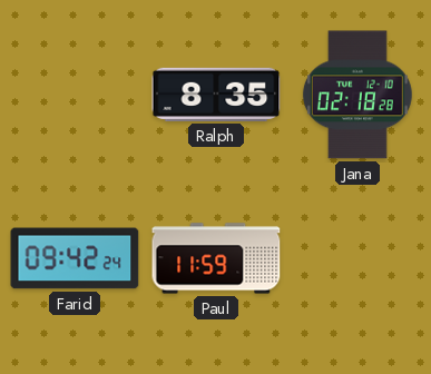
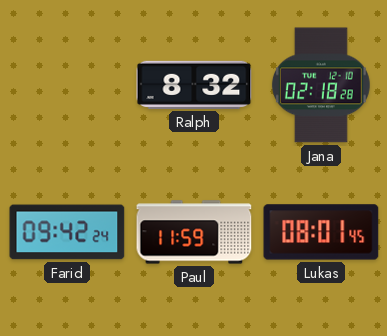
Ralph: 8:35 -> 8:32 (194, 85)
Lukas: none -> 08:01 (321, 232)
